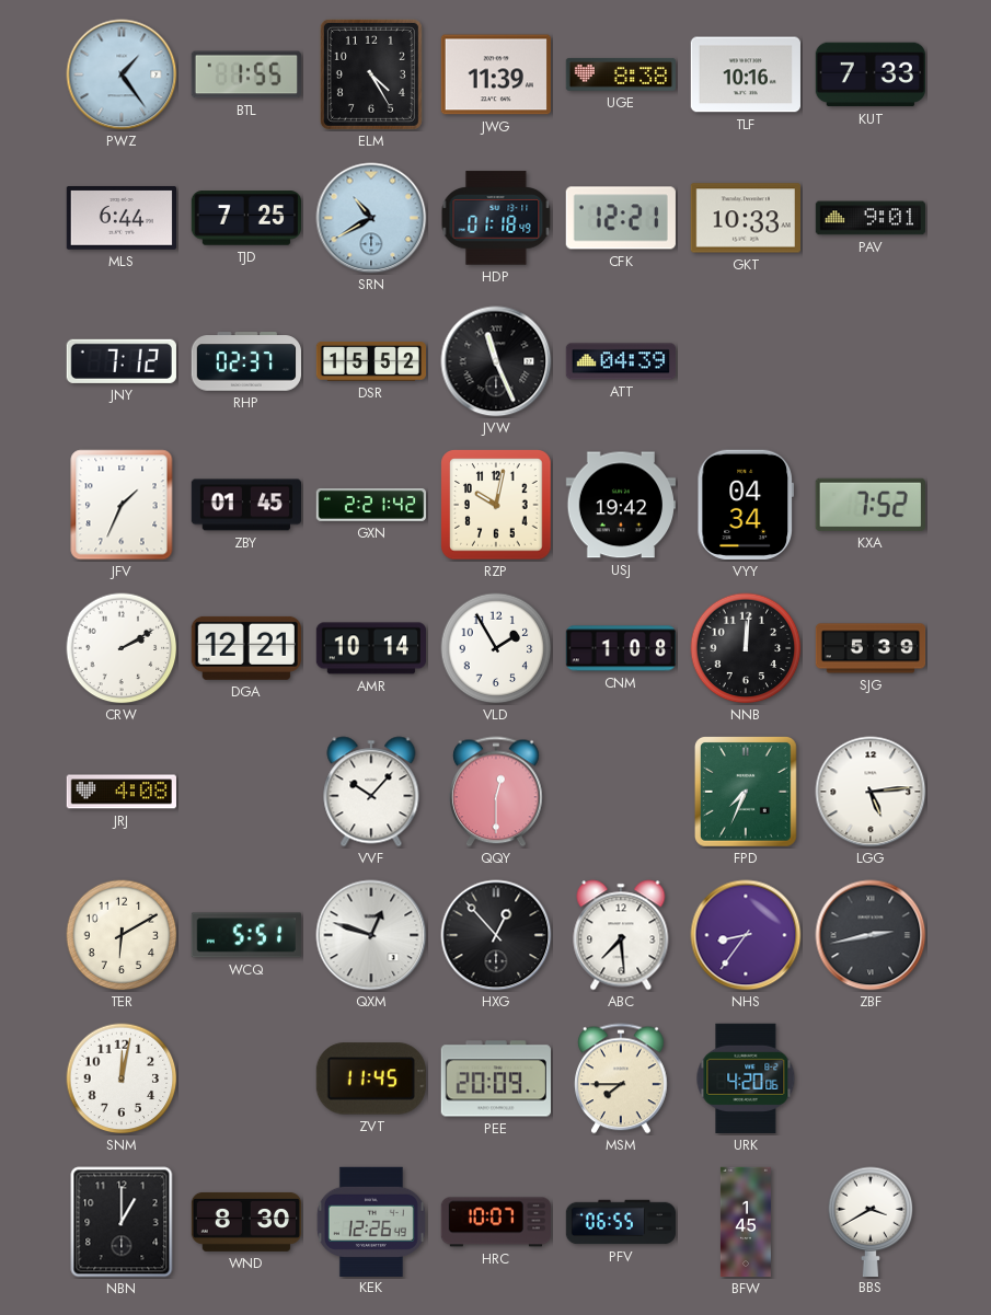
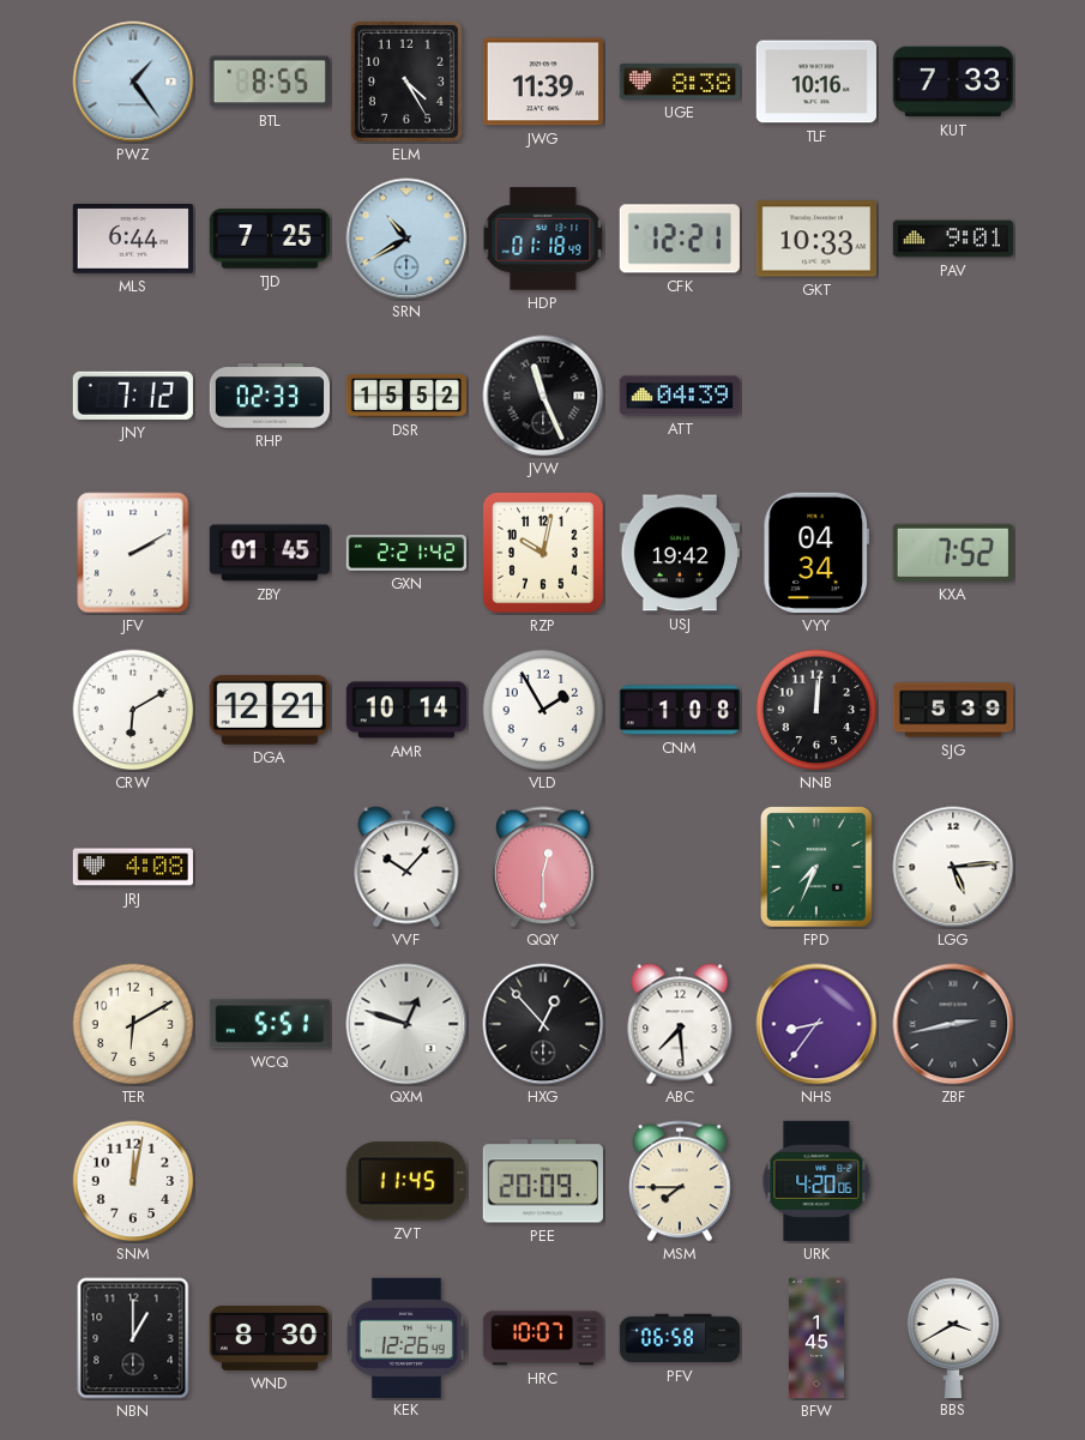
BTL: 1:55 -> 8:55 (270, 82)
RHP: 02:37 -> 02:33 (270, 396)
JFV: 1:34 -> 2:10 (133, 553)
CRW: 2:10 -> 6:10 (133, 710)
PFV: 06:55 -> 06:58 (680, 1338)
